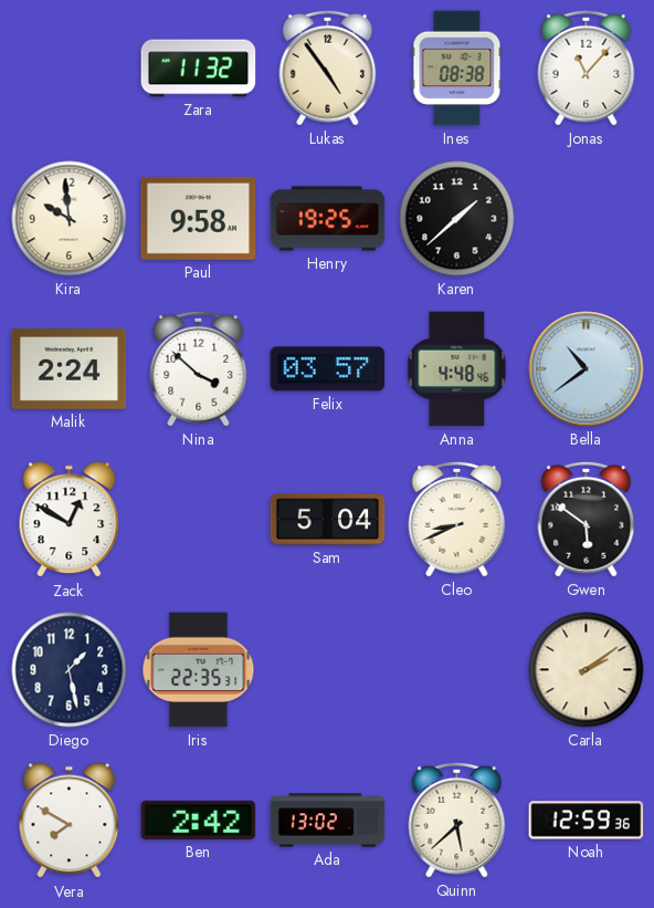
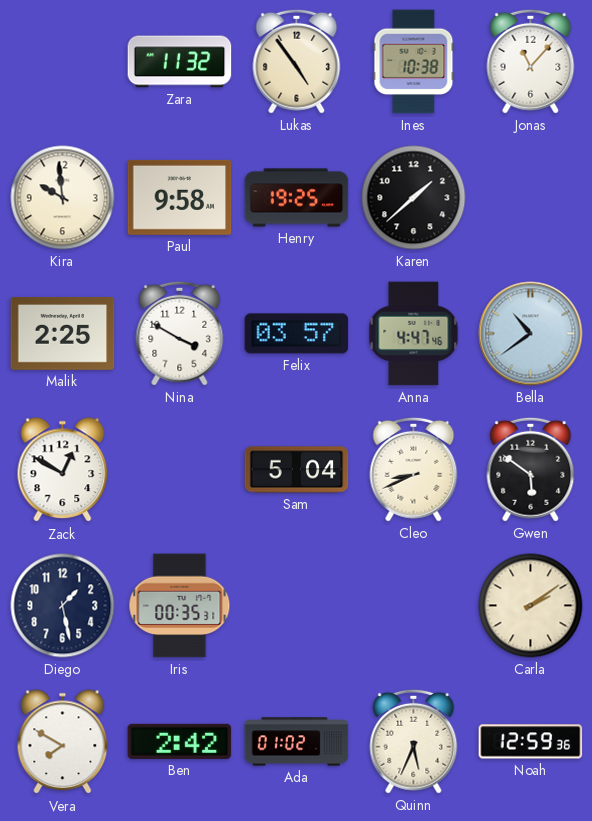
Ines: 08:38 -> 10:38 (414, 62)
Malik: 2:24 -> 2:25 (63, 334)
Nina: 3:52 -> 3:50 (180, 333)
Anna: 4:48 -> 4:47 (414, 334)
Iris: 22:35 -> 00:35 (180, 606)
Ada: 13:02 -> 01:02 (297, 742)
Quinn: 5:38 -> 5:34 (414, 741)
